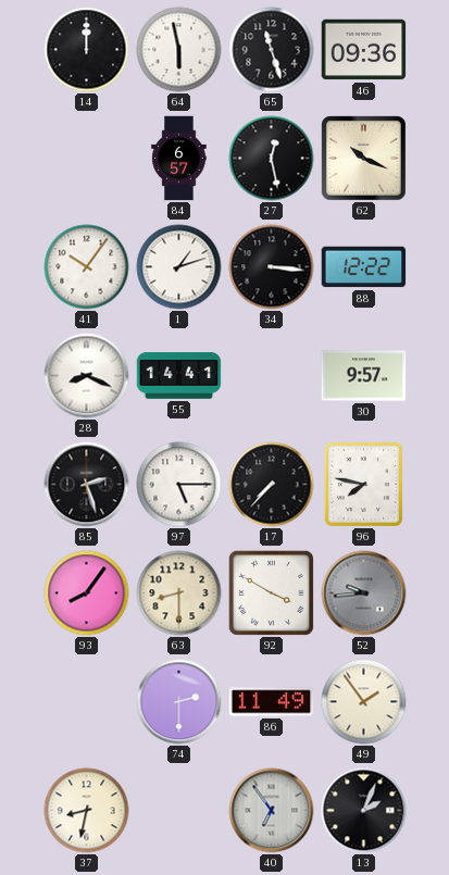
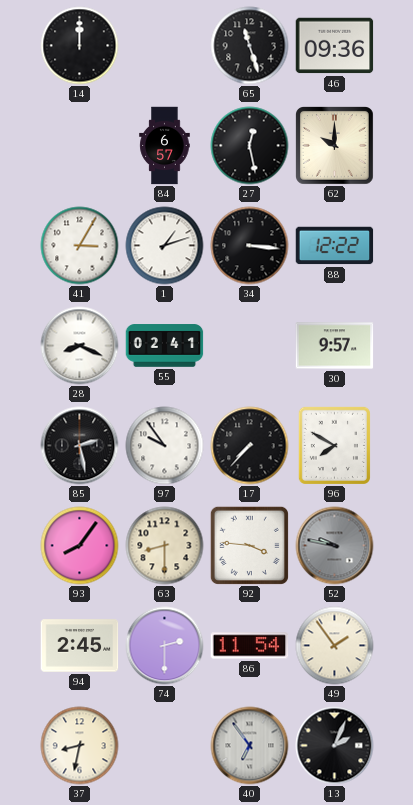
64: 5:58 -> none (179, 50)
62: 10:19 -> 10:00 (335, 146)
41: 10:06 -> 3:05 (80, 246)
55: 14:41 -> 02:41 (165, 346)
85: 2:27 -> 2:28 (80, 446)
97: 5:15 -> 9:54 (165, 446)
96: 7:47 -> 7:50 (334, 445)
92: 3:50 -> 3:46 (249, 545)
52: 9:44 -> 9:47 (335, 546)
94: none -> 2:45 (80, 646)
86: 11:49 -> 11:54 (250, 646)
